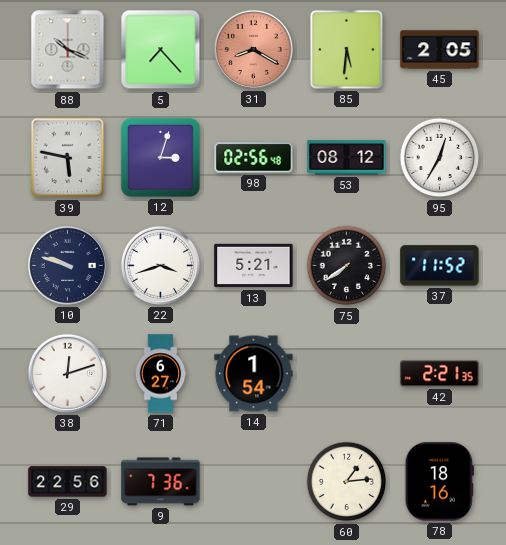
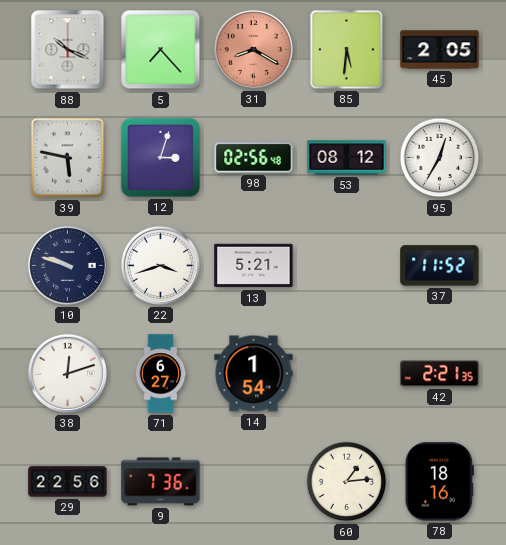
75: 7:39 -> none (347, 266)
